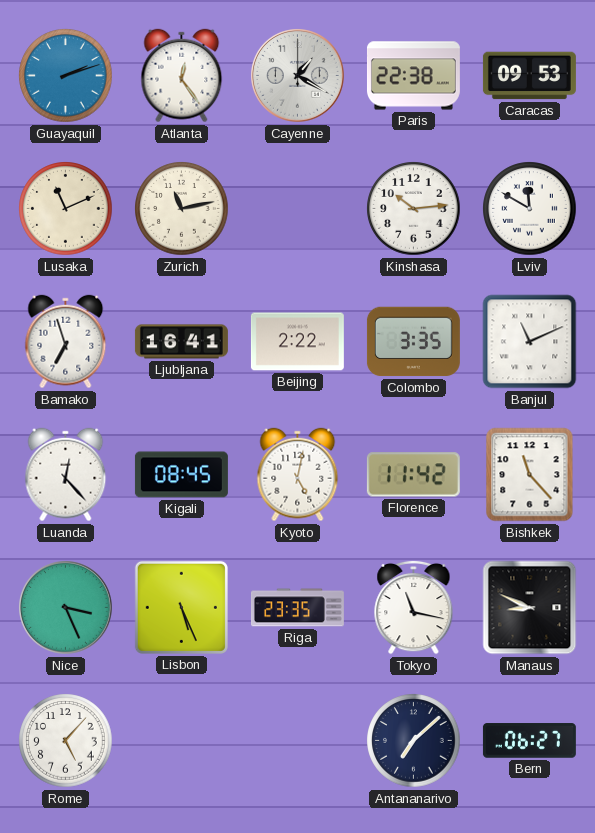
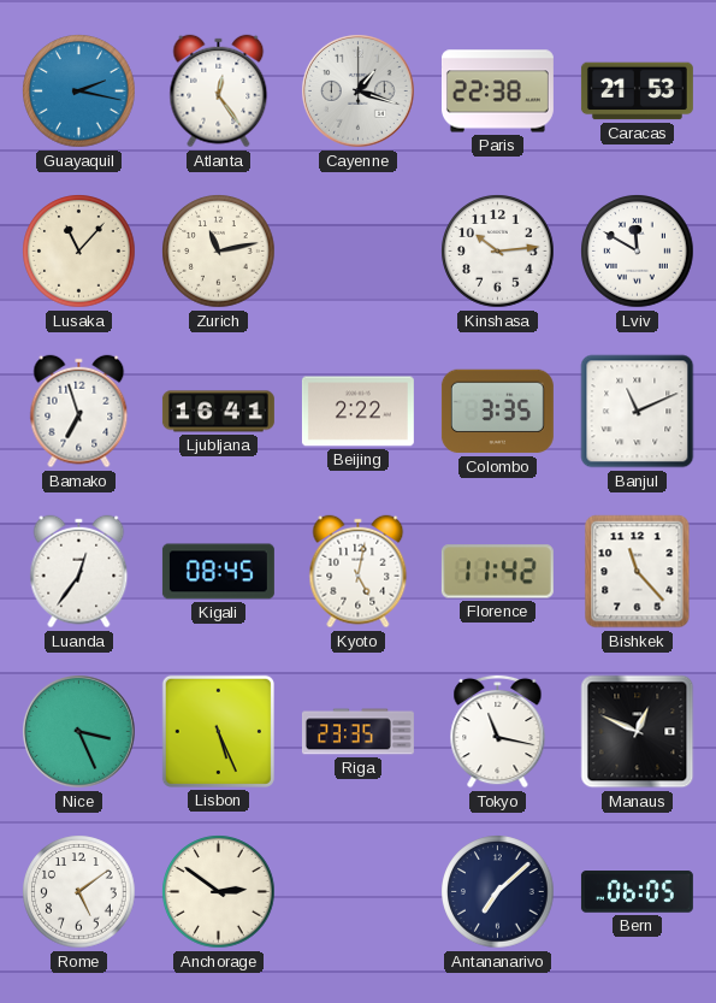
Guayaquil: 2:12 -> 2:17 (79, 92)
Cayenne: 1:20 -> 1:18 (359, 92)
Caracas: 09:53 -> 21:53 (637, 92)
Lusaka: 11:11 -> 11:07 (79, 252)
Luanda: 12:23 -> 12:36 (79, 572)
Manaus: 8:49 -> 12:49 (638, 732)
Rome: 5:07 -> 5:09 (79, 892)
Anchorage: none -> 2:51 (219, 892)
Bern: 06:27 -> 06:05 (637, 892)
